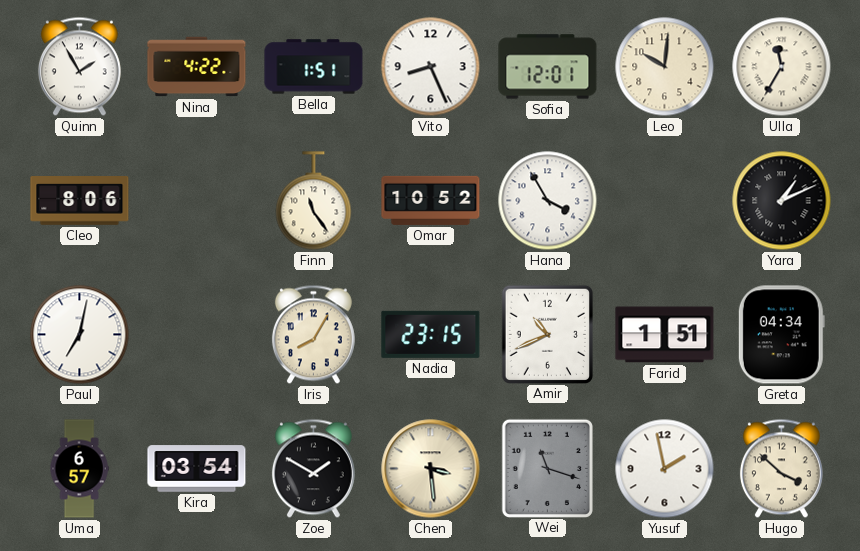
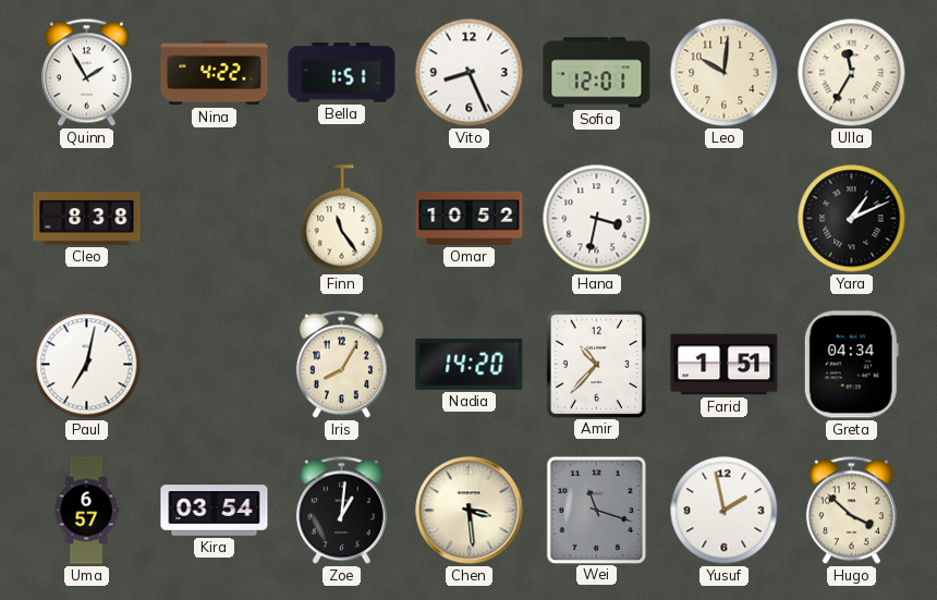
Cleo: 8:06 -> 8:38 (87, 219)
Hana: 3:55 -> 3:32 (597, 219)
Nadia: 23:15 -> 14:20 (470, 364)
Amir: 10:41 -> 10:37 (596, 364)
Zoe: 1:50 -> 1:01 (341, 511)
